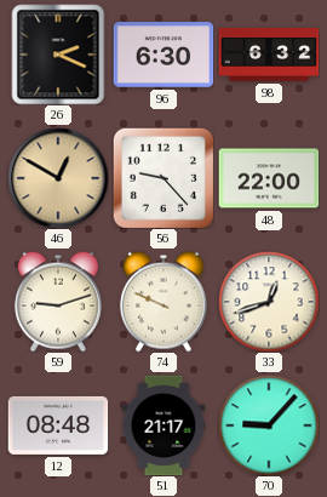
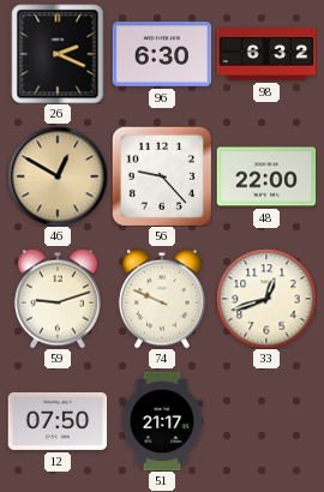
12: 08:48 -> 07:50 (58, 421)
70: 9:07 -> none (269, 425)
